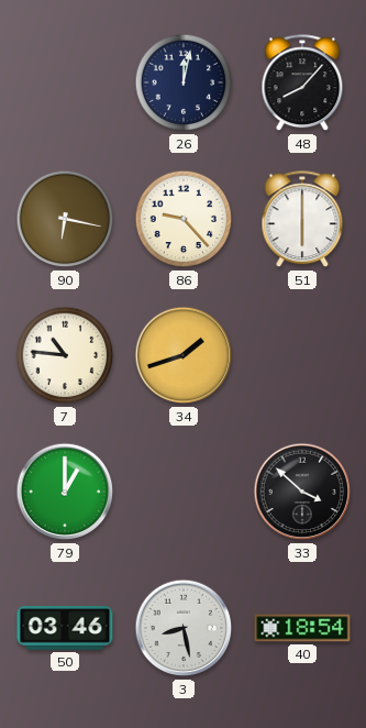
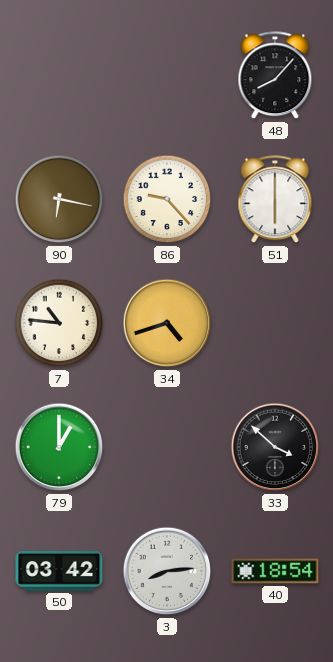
26: 12:02 -> none (184, 82)
34: 1:42 -> 4:42 (167, 323)
50: 03:46 -> 03:42 (59, 571)
3: 8:28 -> 8:14 (167, 571)
